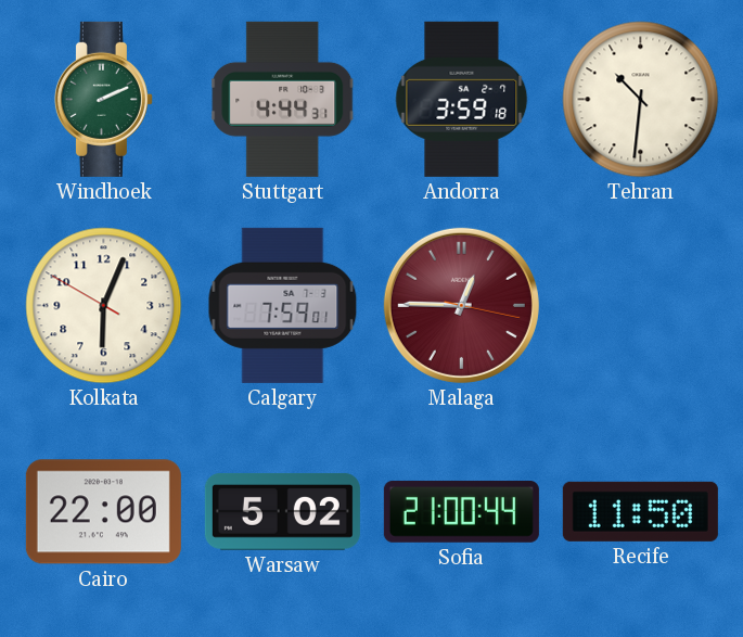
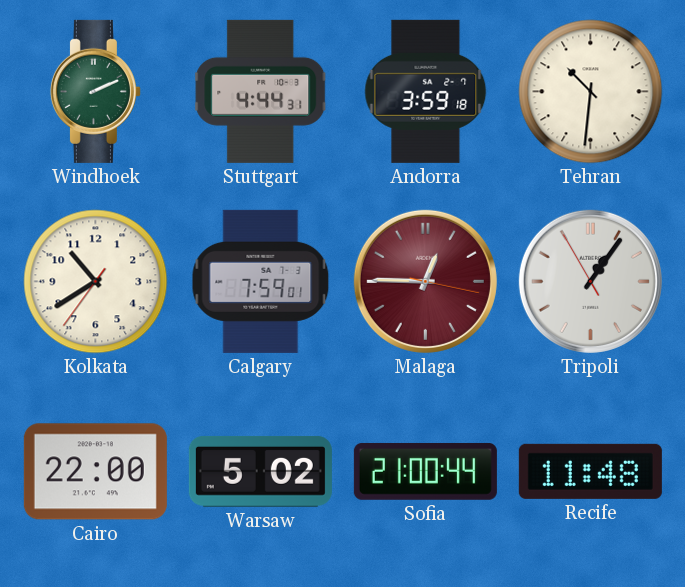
Kolkata: 6:03 -> 10:39 (96, 282)
Tripoli: none -> 1:05 (590, 281)
Recife: 11:50 -> 11:48 (590, 471)
